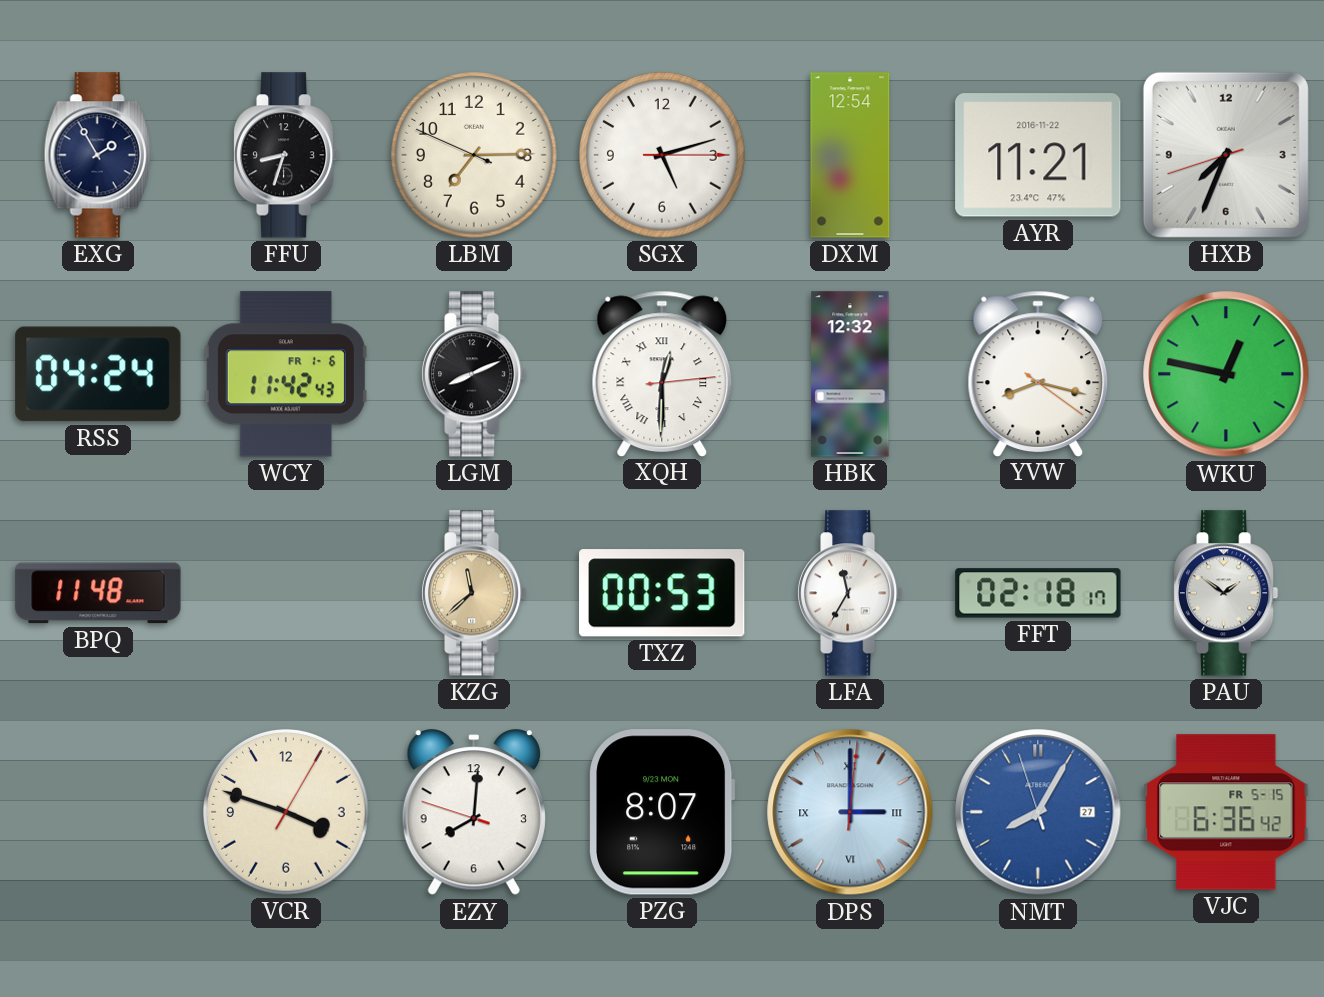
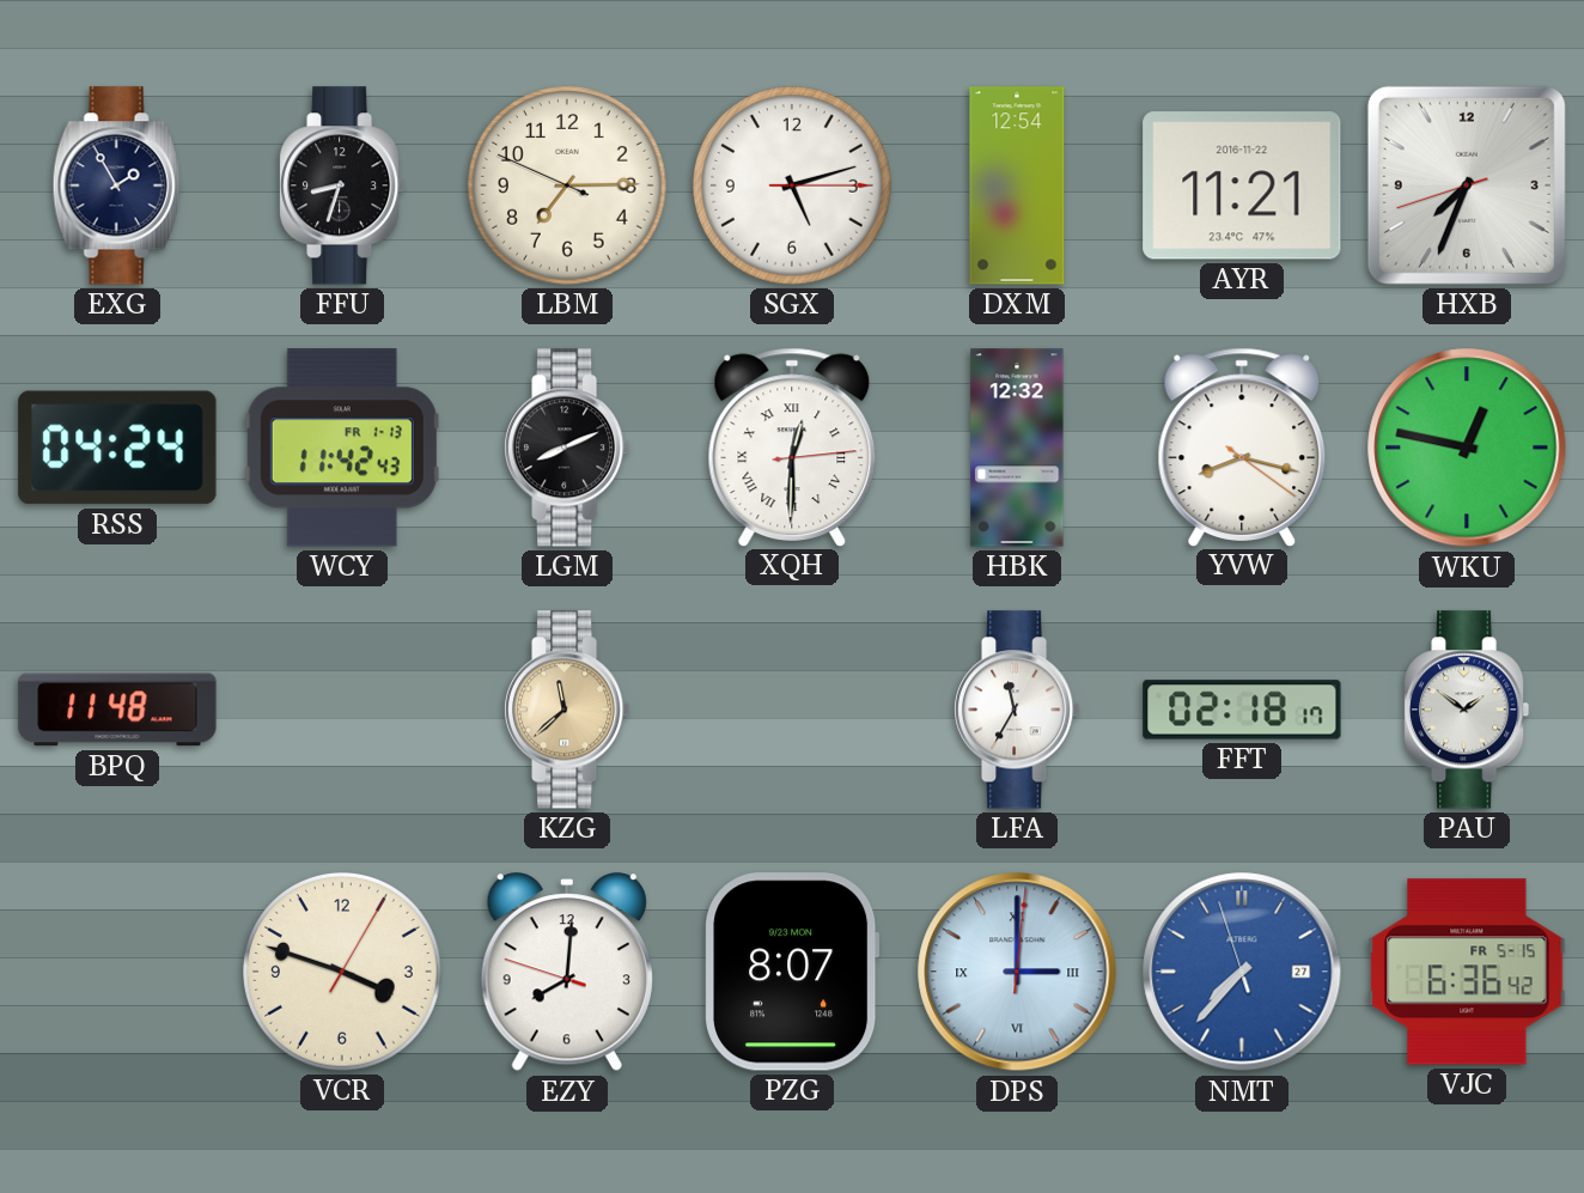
WCY date: FR 1-6 -> FR 1-13 (342, 448)
TXZ: 00:53 -> none (662, 593)
NMT: 8:04 -> 7:36 (1242, 972)
